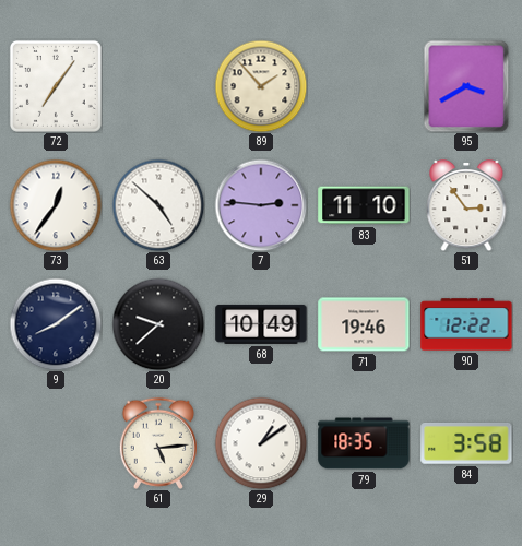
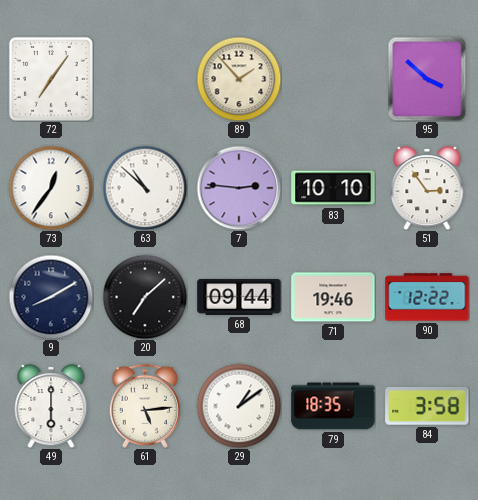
95: 3:40 -> 3:52 (427, 79)
63: 4:52 -> 10:52 (145, 188)
83: 11:10 -> 10:10 (333, 188)
9: 8:09 -> 8:10 (51, 297)
20: 9:38 -> 7:08 (145, 297)
68: 10:49 -> 09:44 (239, 297)
49: none -> 6:00 (51, 407)
